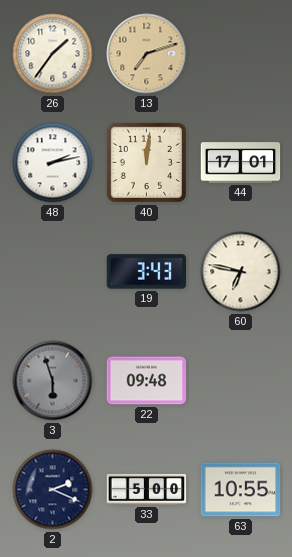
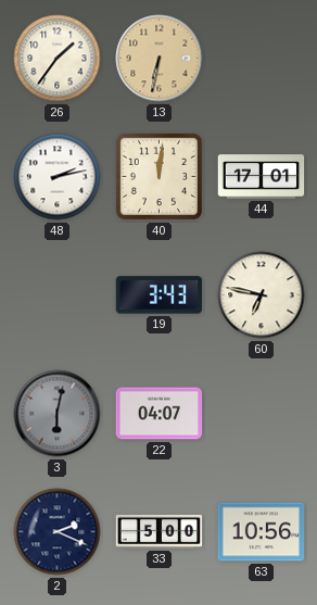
13: 7:12 -> 6:32 (160, 59)
3: 5:57 -> 6:02 (58, 414)
22: 09:48 -> 04:07 (160, 414)
63: 10:55 -> 10:56 (262, 532)
